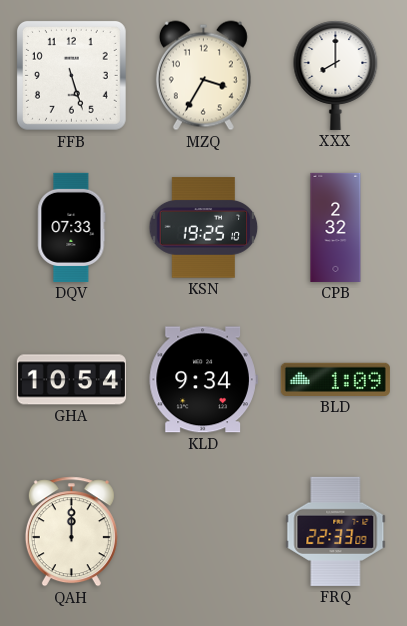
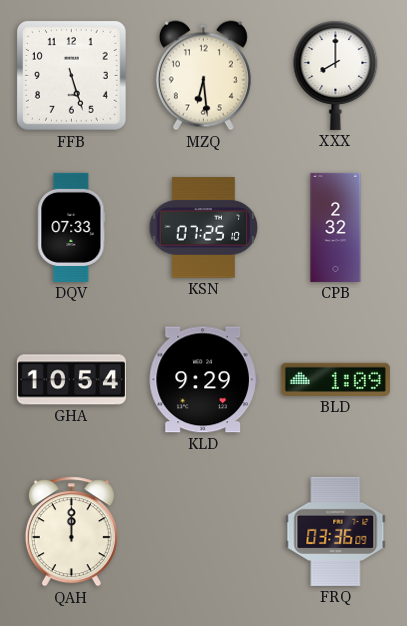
MZQ: 3:35 -> 6:29 (203, 76)
KSN: 19:25 -> 07:25 (204, 228)
KLD: 9:34 -> 9:29 (203, 380)
FRQ: 22:33 -> 03:36 (336, 531)
